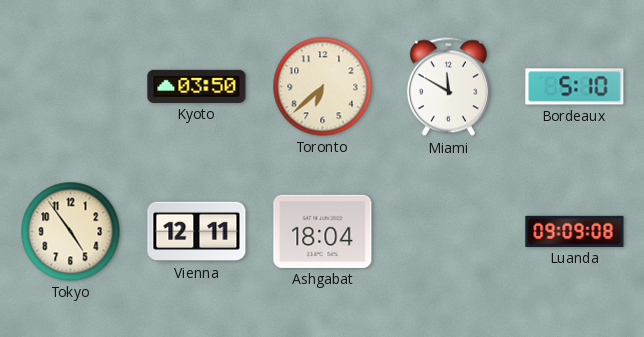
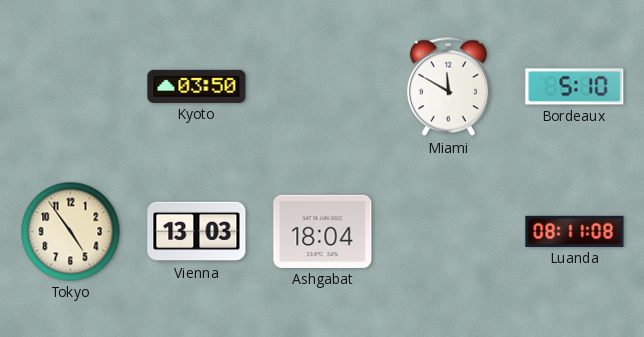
Toronto: 6:38 -> none (323, 87)
Vienna: 12:11 -> 13:03 (197, 232)
Luanda: 09:09 -> 08:11 (575, 231)
